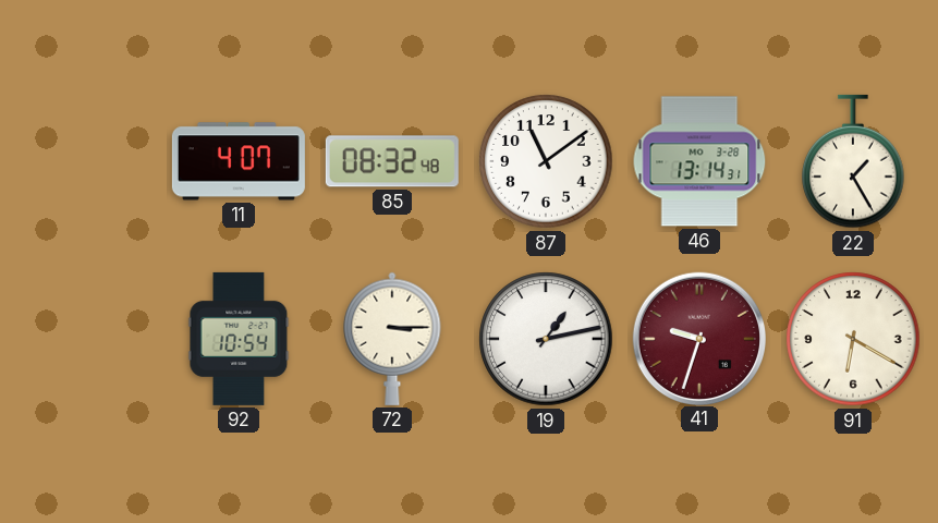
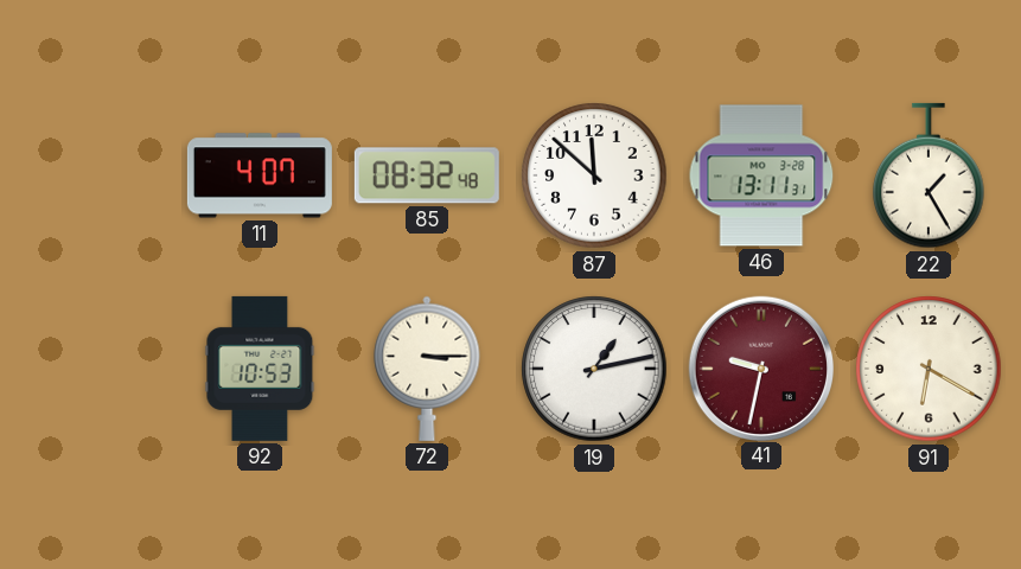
87: 11:09 -> 11:52 (594, 175)
46: 13:14 -> 13:11 (761, 175)
92: 10:54 -> 10:53 (260, 369)
41: 9:33 -> 9:32 (760, 367)
